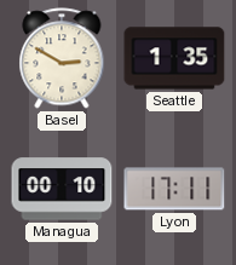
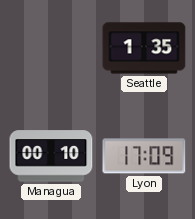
Basel: 2:50 -> none (62, 58)
Lyon: 17:11 -> 17:09 (144, 156)
